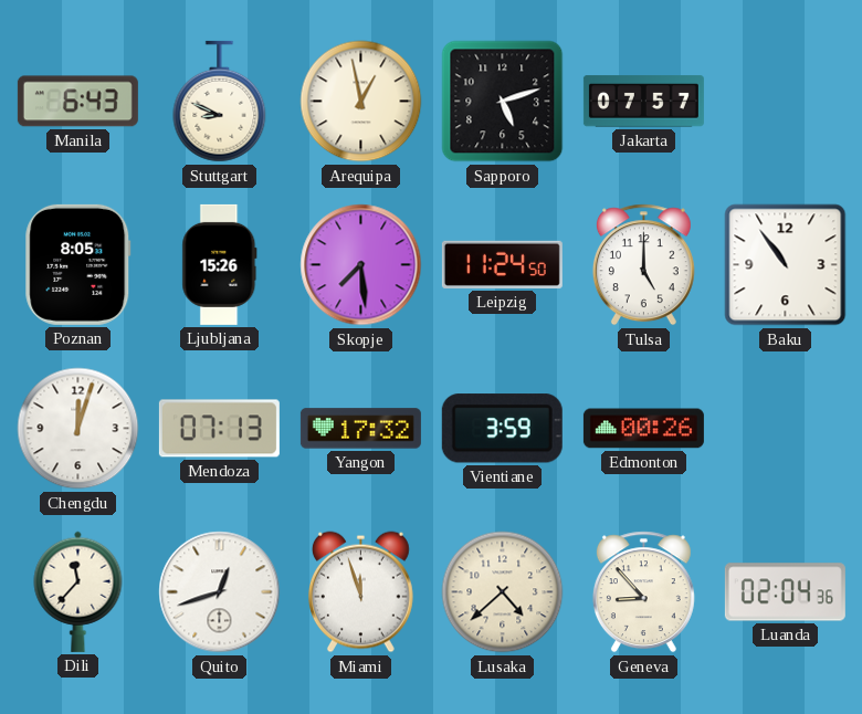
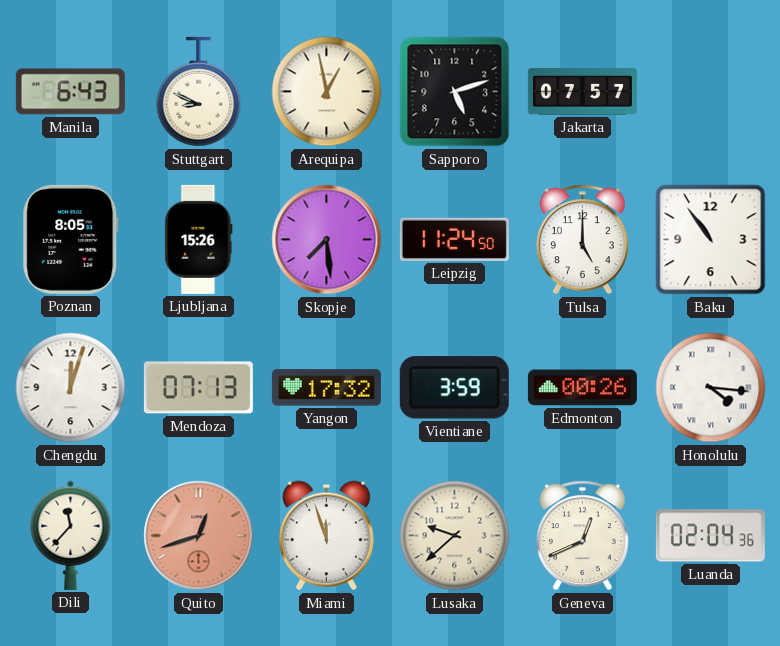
Honolulu: none -> 4:16 (711, 388)
Quito dial: white -> salmon (199, 536)
Lusaka: 4:38 -> 9:38 (455, 536)
Geneva: 8:53 -> 12:41 (582, 536)
